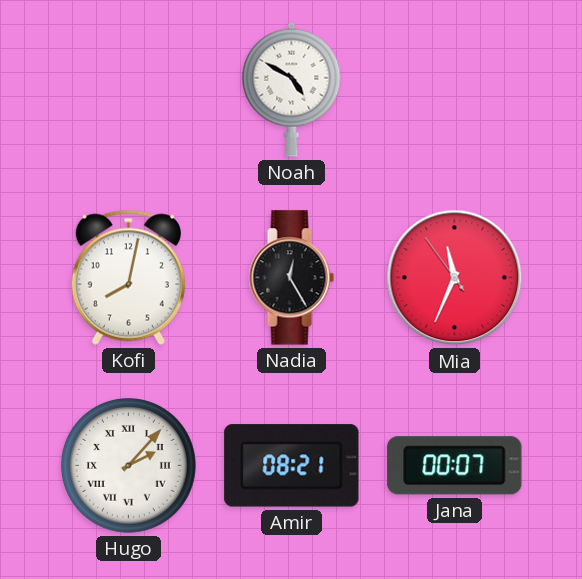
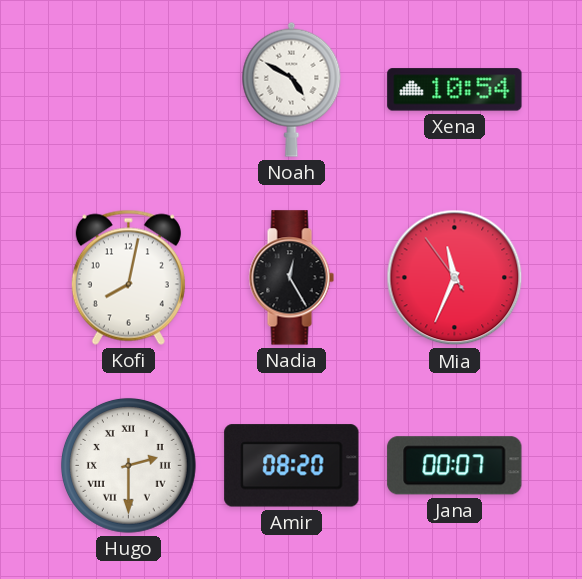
Xena: none -> 10:54 (455, 90)
Hugo: 2:07 -> 2:30 (128, 465)
Amir: 08:21 -> 08:20 (292, 466)
